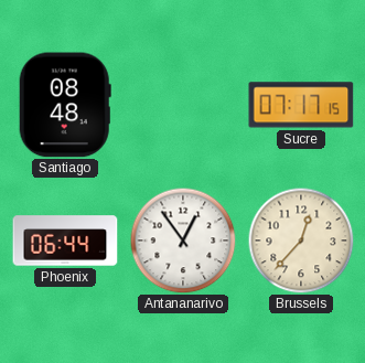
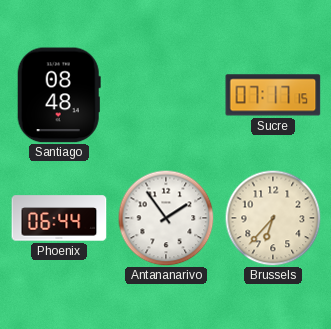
Antananarivo: 12:54 -> 1:54 (166, 218)
Brussels: 12:37 -> 6:37 (273, 218)
